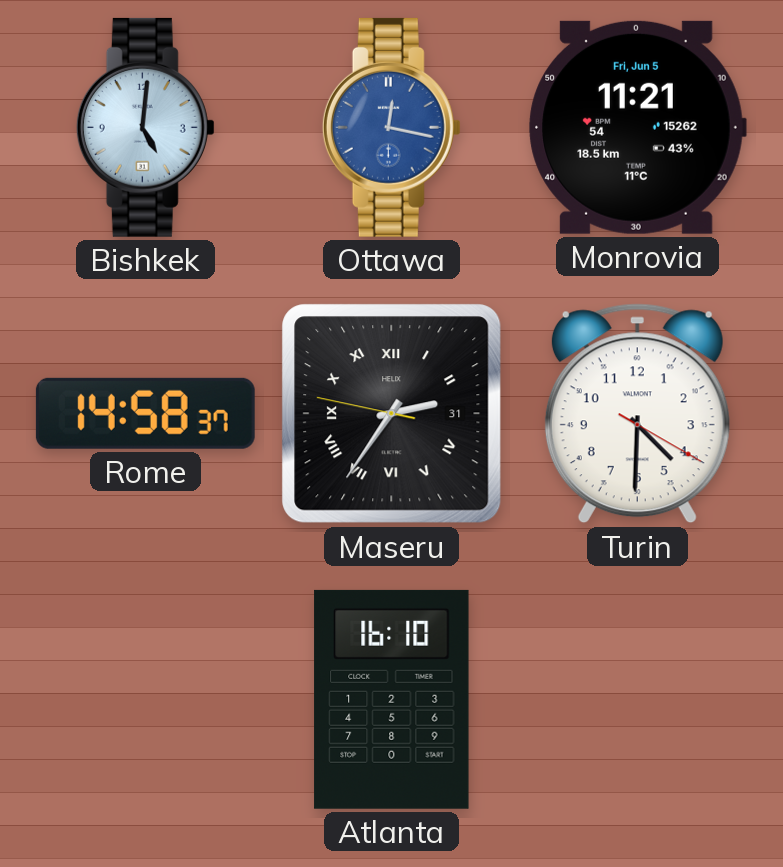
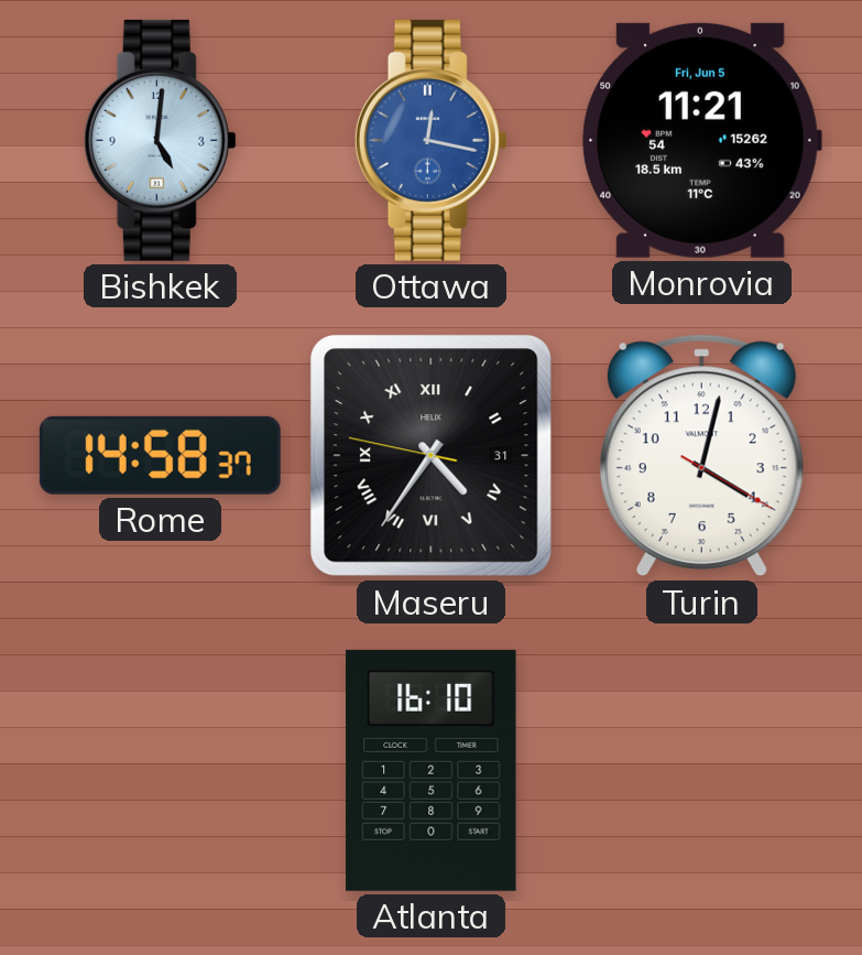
Maseru: 2:35 -> 4:35 (432, 456)
Turin: 4:30 -> 4:02 (701, 456)
